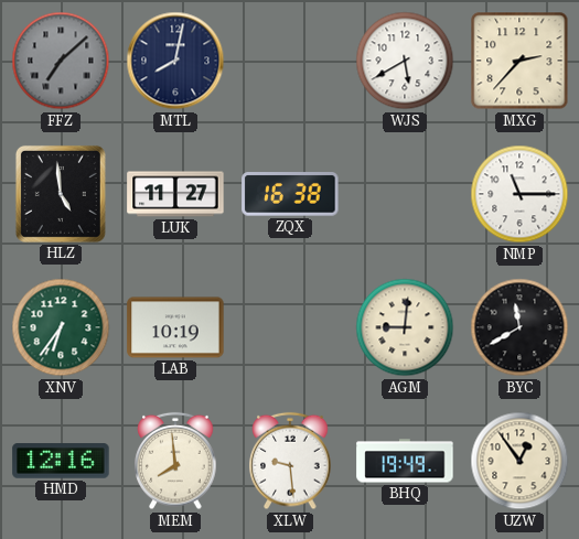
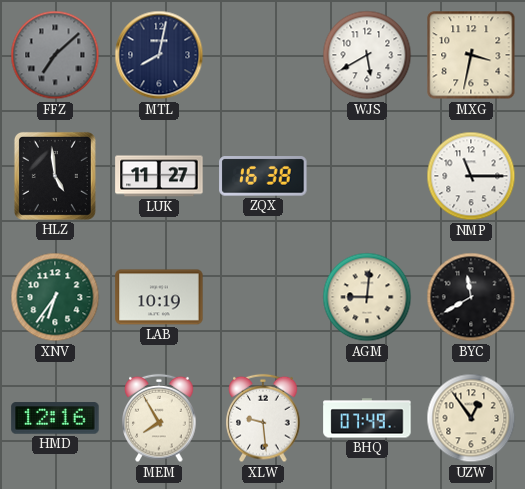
MXG: 2:37 -> 3:32 (471, 55)
MEM: 7:59 -> 7:55 (159, 418)
BHQ: 19:49 -> 07:49 (367, 418)
